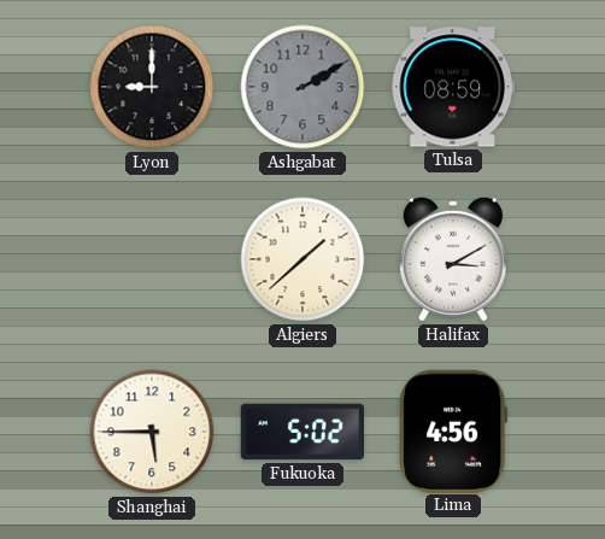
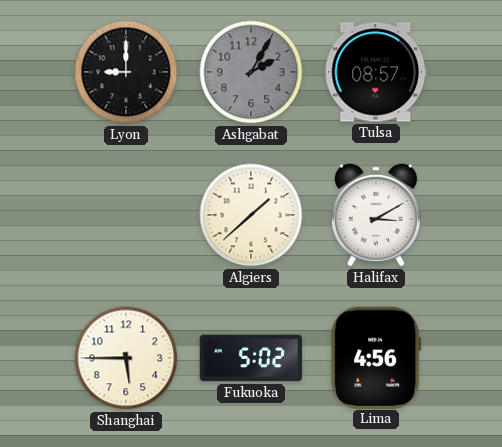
Ashgabat: 2:10 -> 2:05 (251, 72)
Tulsa: 08:59 -> 08:57 (375, 72)
